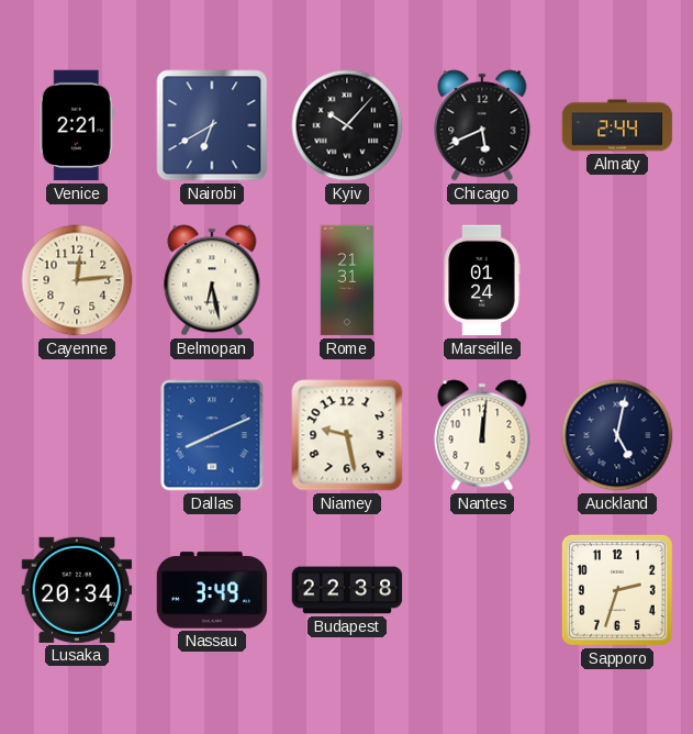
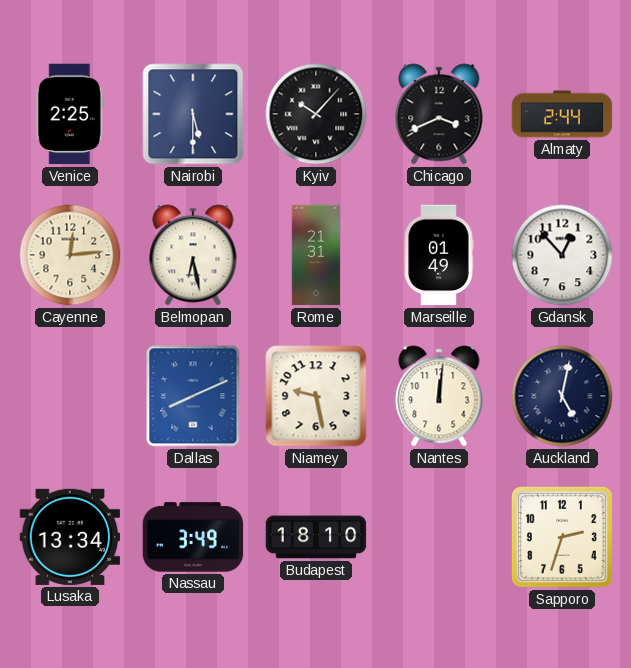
Venice: 2:21 -> 2:25 (70, 114)
Nairobi: 6:40 -> 5:30 (193, 114)
Chicago: 5:41 -> 3:41 (439, 114)
Marseille: 01:24 -> 01:49 (439, 255)
Gdansk: none -> 12:53 (562, 255)
Lusaka: 20:34 -> 13:34 (70, 537)
Budapest: 22:38 -> 18:10 (316, 537)
